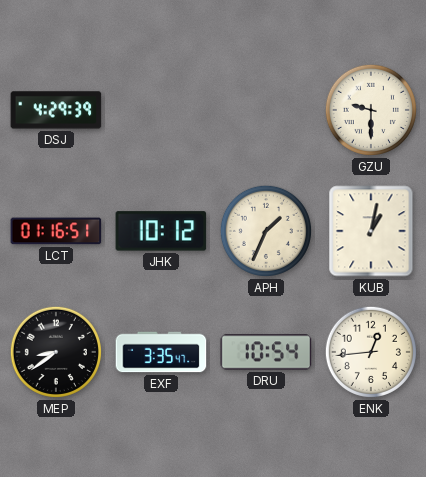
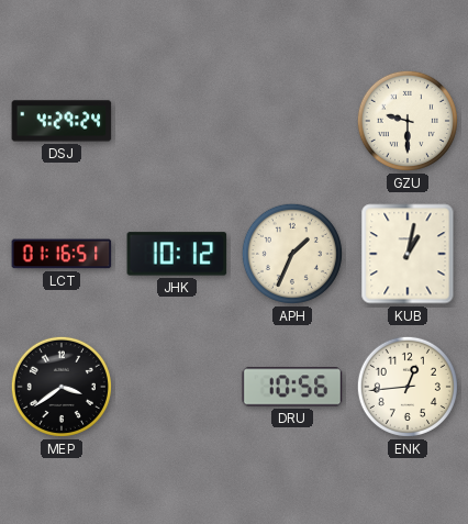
DSJ: 4:29:39 -> 4:29:24 (62, 121)
MEP: 8:39 -> 3:39 (62, 387)
EXF: 3:35 -> none (161, 352)
DRU: 10:54 -> 10:56 (292, 387)
